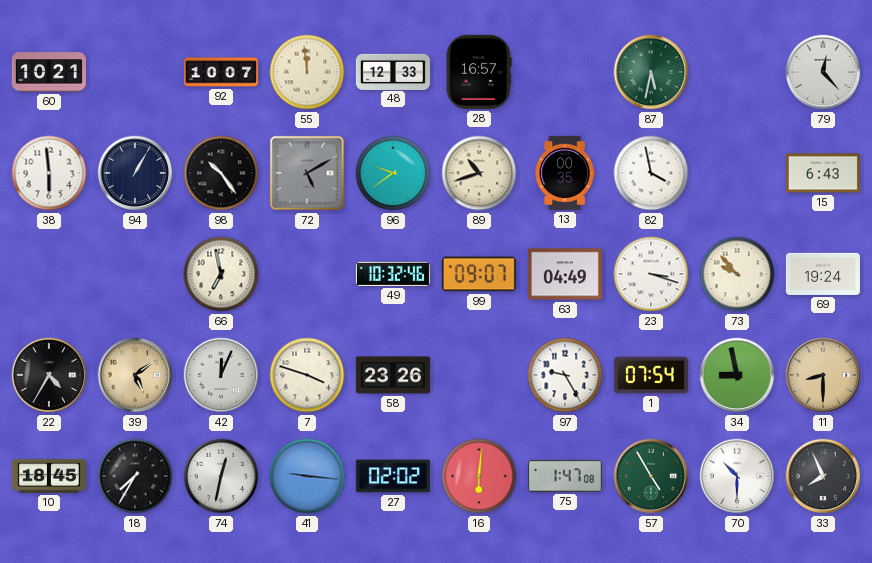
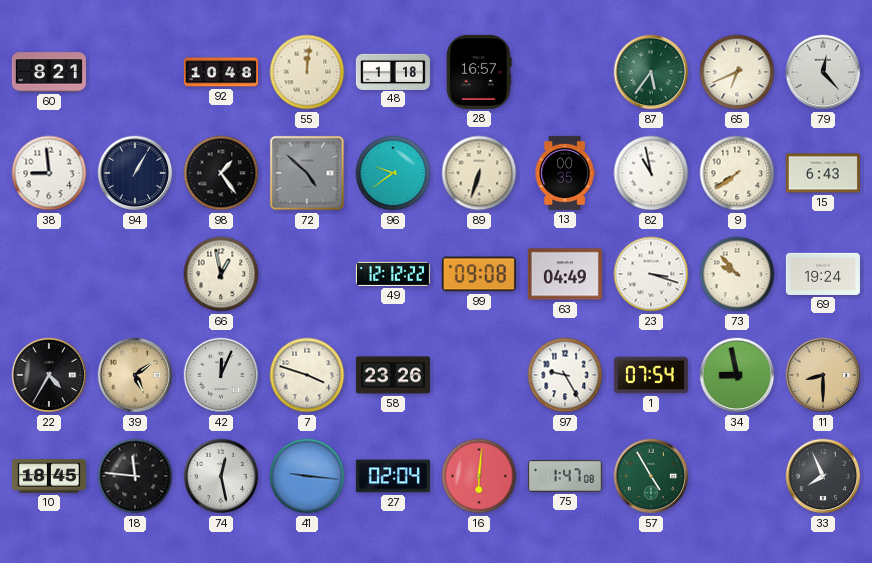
60: 10:21 -> 8:21 (49, 72)
92: 10:07 -> 10:48 (221, 72)
55: 11:59 -> 12:01 (307, 72)
48: 12:33 -> 1:18 (393, 71)
87: 5:32 -> 5:36 (651, 72)
65: none -> 6:41 (737, 72)
38: 5:59 -> 8:59 (49, 173)
98: 10:24 -> 1:24 (221, 173)
72: 5:10 -> 4:52 (307, 173)
89: 10:42 -> 6:33 (479, 173)
82: 3:58 -> 10:58 (651, 173)
9: none -> 7:39 (737, 173)
66: 6:58 -> 12:58 (221, 274)
49: 10:32 -> 12:12 (393, 274)
99: 09:07 -> 09:08 (479, 274)
18: 7:35 -> 11:46 (135, 476)
74: 12:32 -> 12:28 (221, 476)
27: 02:02 -> 02:04 (393, 476)
70: 10:30 -> none (737, 476)
